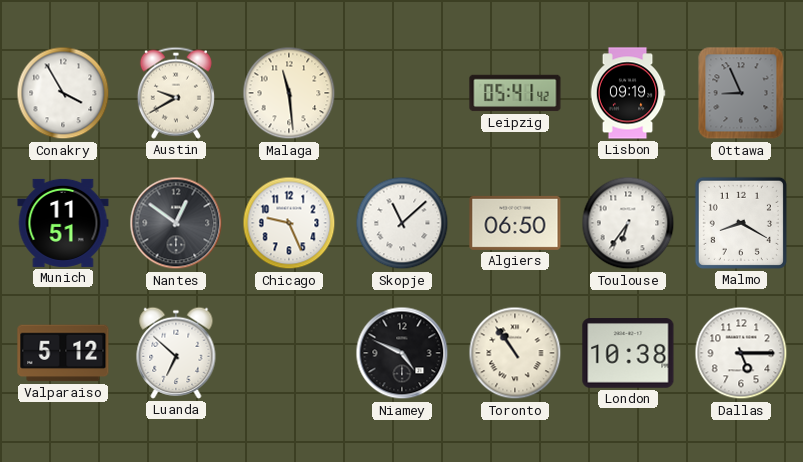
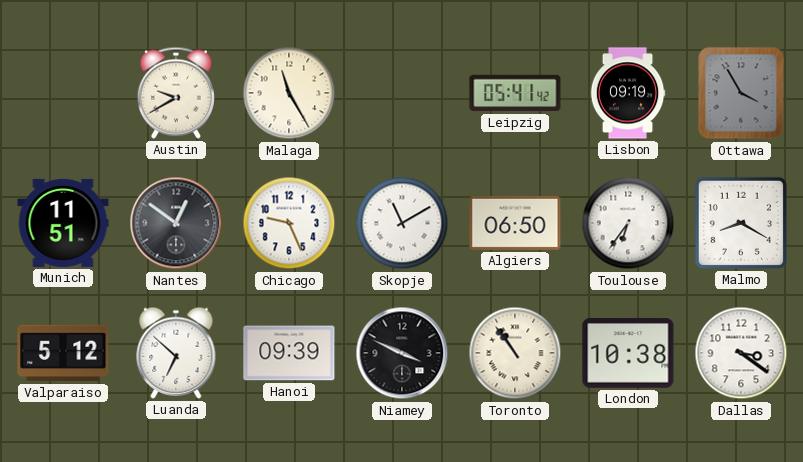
Conakry: 3:55 -> none (63, 93)
Malaga: 11:29 -> 11:25 (289, 93)
Ottawa: 8:56 -> 3:55 (741, 93)
Skopje: 11:08 -> 11:10 (402, 223)
Hanoi: none -> 09:39 (289, 353)
Niamey: 4:49 -> 3:49 (402, 353)
Dallas: 5:15 -> 3:21 (741, 353)
